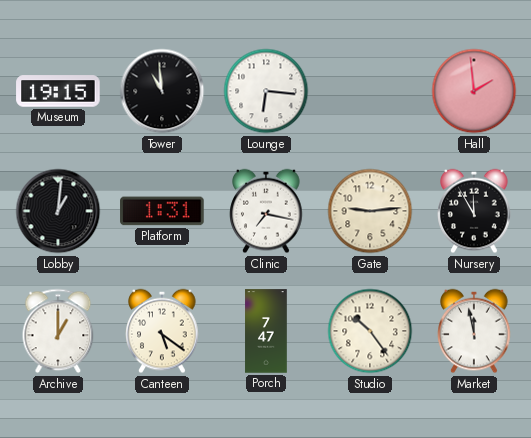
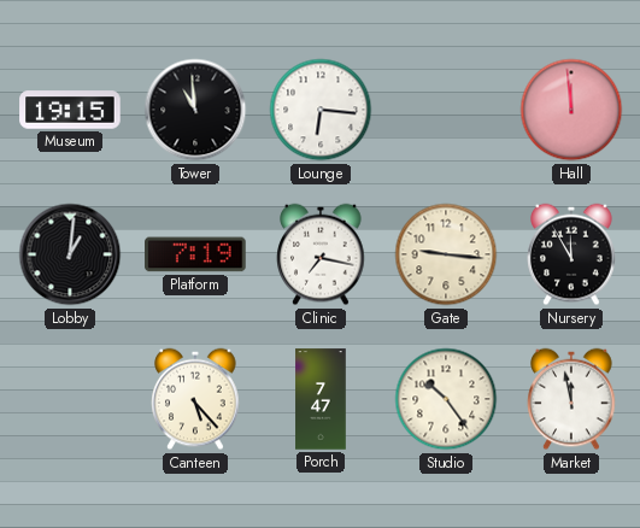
Hall: 1:59 -> 11:59 (571, 110)
Platform: 1:31 -> 7:19 (195, 254)
Gate: 9:14 -> 9:16 (446, 254)
Archive: 1:00 -> none (58, 331)
Canteen: 5:21 -> 5:23 (195, 399)
